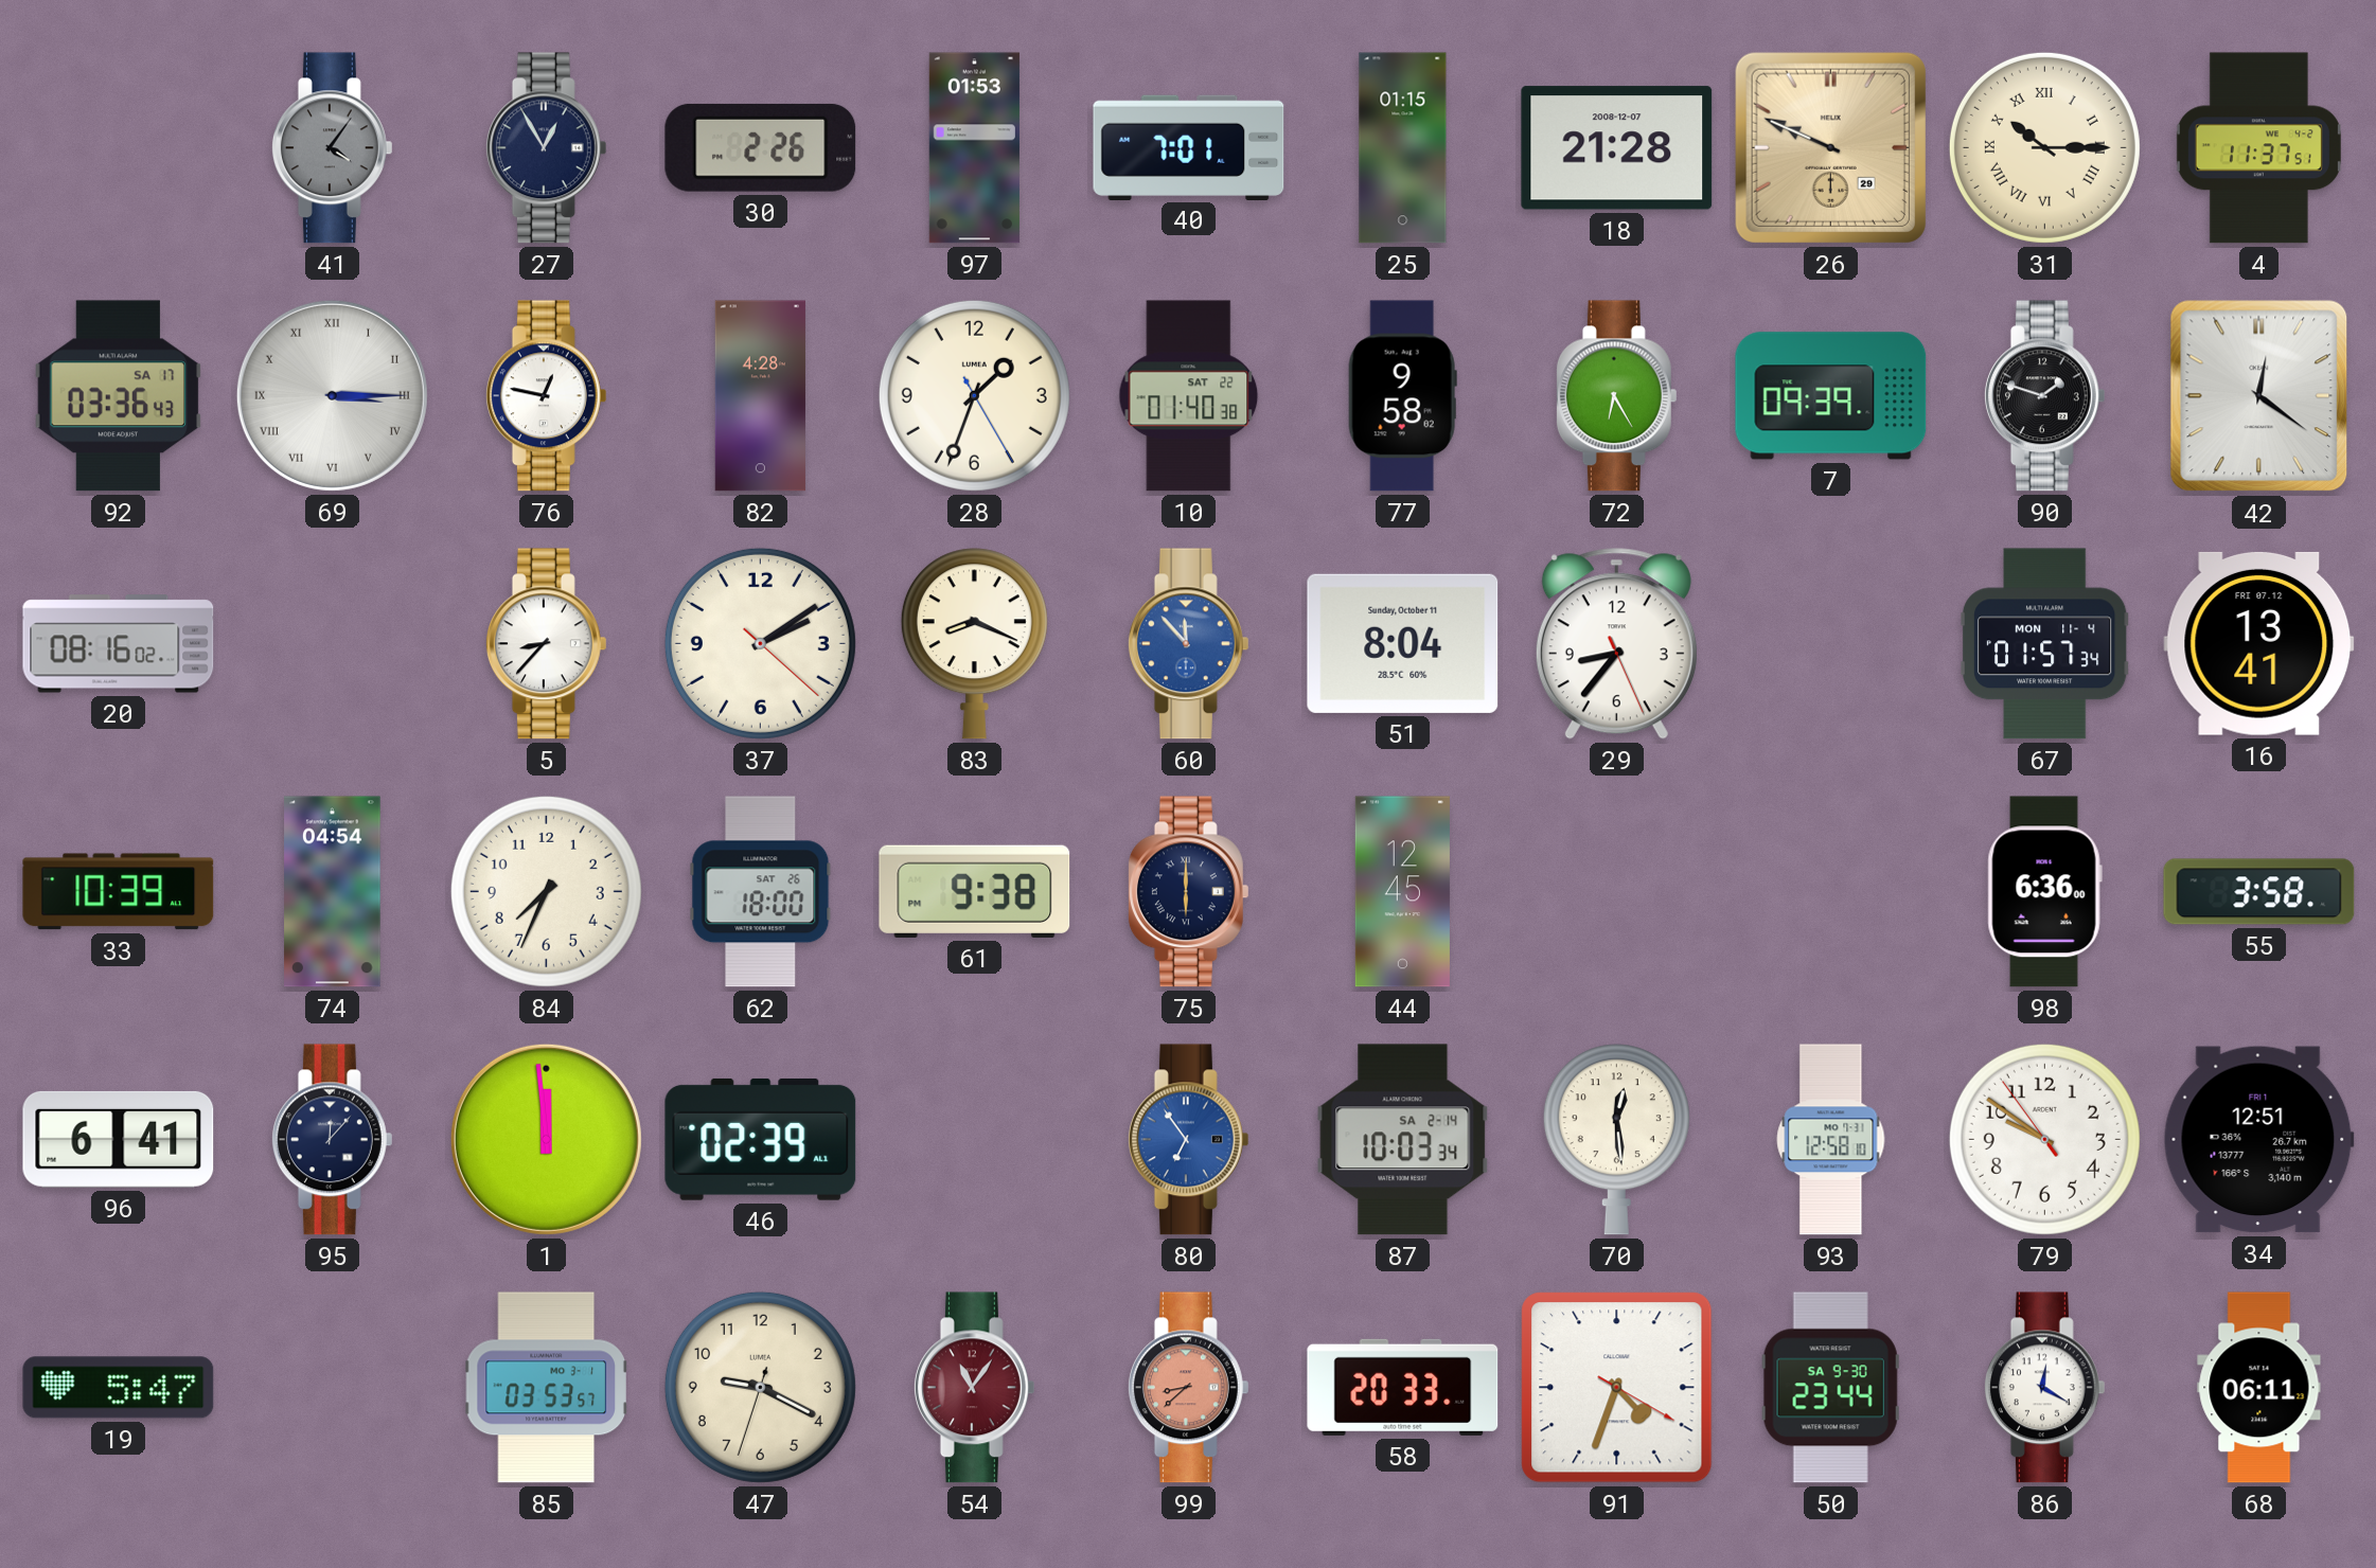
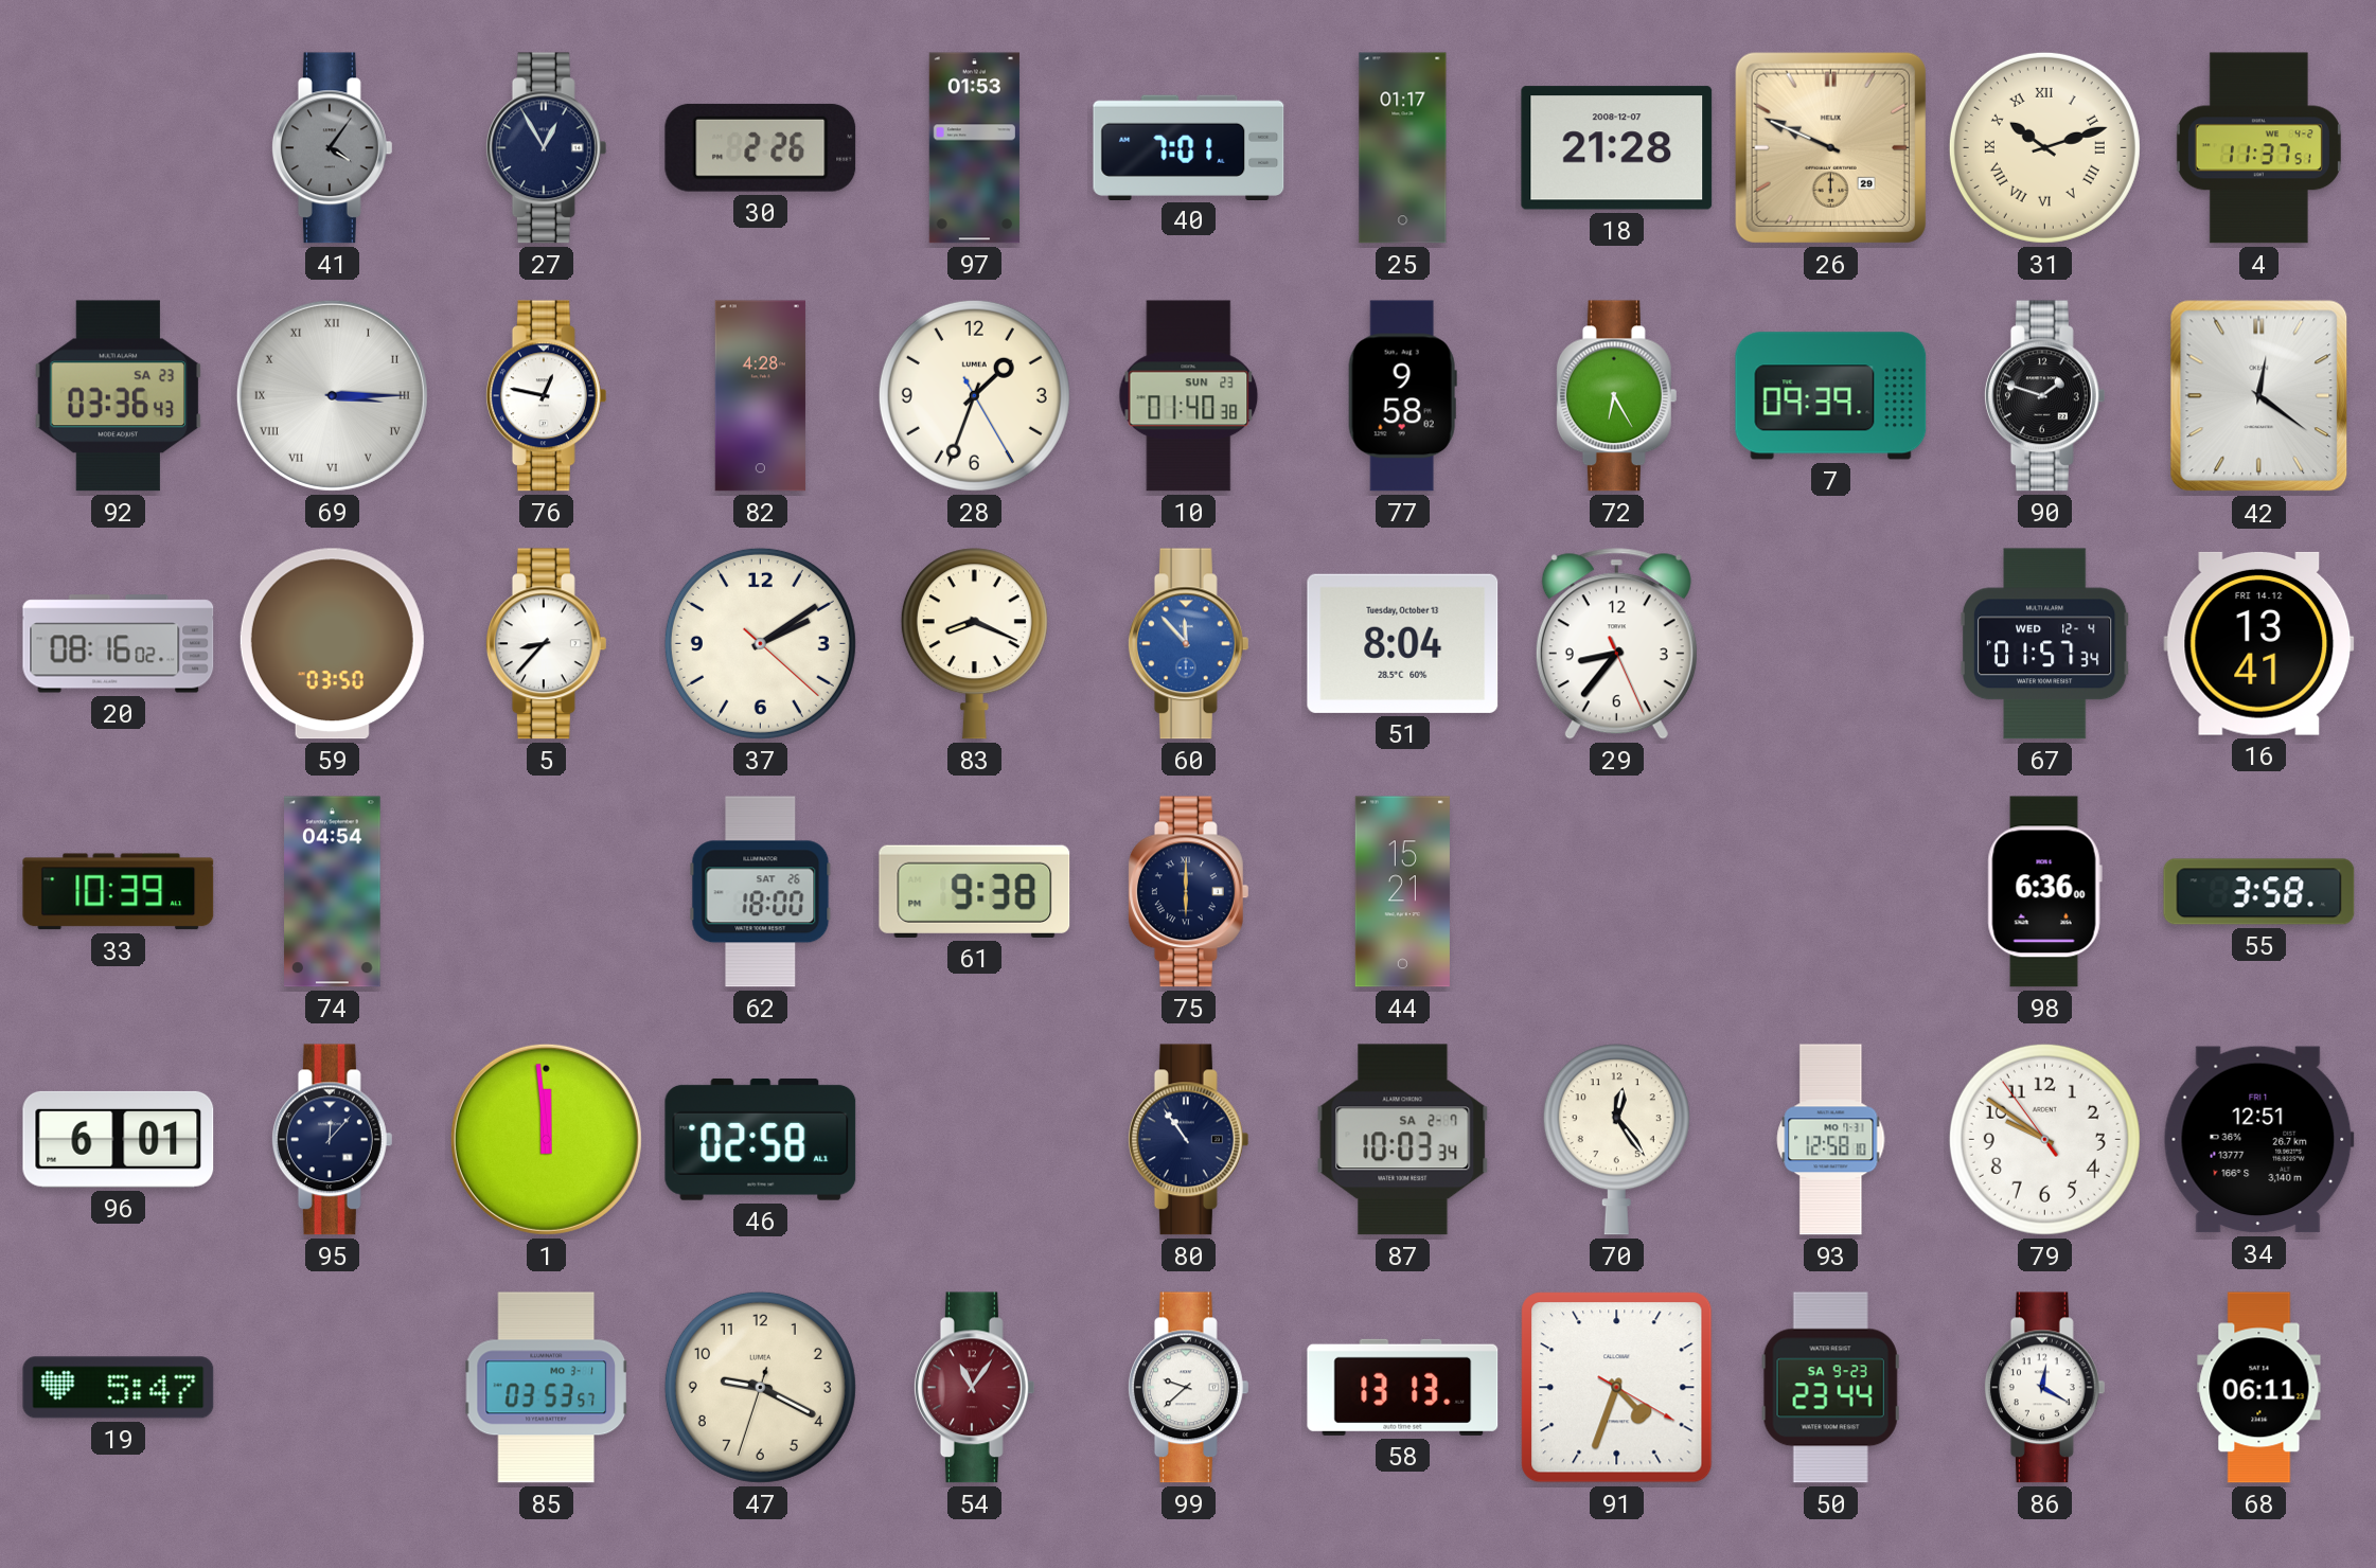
25: 01:15 -> 01:17 (1403, 148)
31: 10:15 -> 10:12 (2044, 147)
92 date: SA 17 -> SA 23 (119, 396)
10 date: SAT 22 -> SUN 23 (1189, 396)
59: none -> 03:50 (332, 644)
51 date: Sunday, October 11 -> Tuesday, October 13 (1403, 643)
67 date: MON 11-4 -> WED 12-4 (2044, 644)
16 date: FRI 07.12 -> FRI 14.12 (2259, 643)
84: 7:34 -> none (546, 891)
44: 12:45 -> 15:21 (1402, 892)
96: 6:41 -> 6:01 (119, 1139)
46: 02:39 -> 02:58 (761, 1139)
80: 6:54 -> 10:54 (1188, 1140)
80 dial: blue -> navy (1188, 1140)
87 date: SA 2-14 -> SA 2-7 (1403, 1140)
70: 12:29 -> 12:24 (1616, 1140)
99: 8:38 -> 9:38 (1188, 1388)
99 dial: salmon -> white (1188, 1388)
58: 20:33 -> 13:13 (1403, 1387)
50 date: SA 9-30 -> SA 9-23 (1830, 1388)
